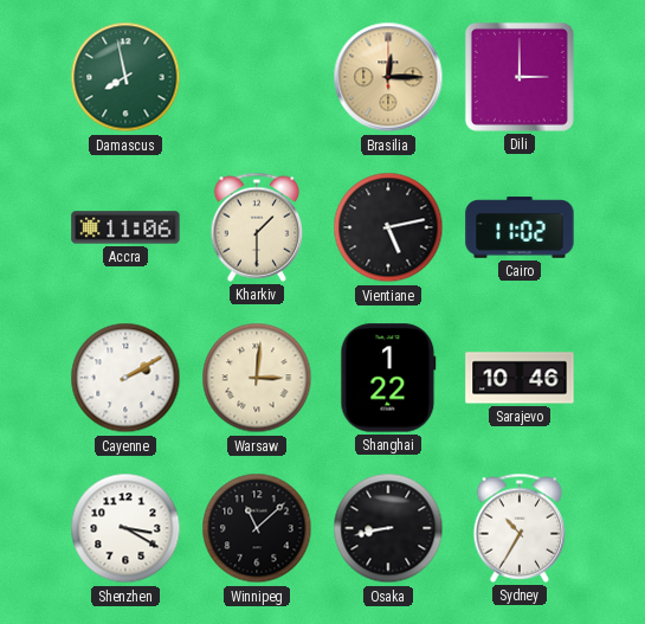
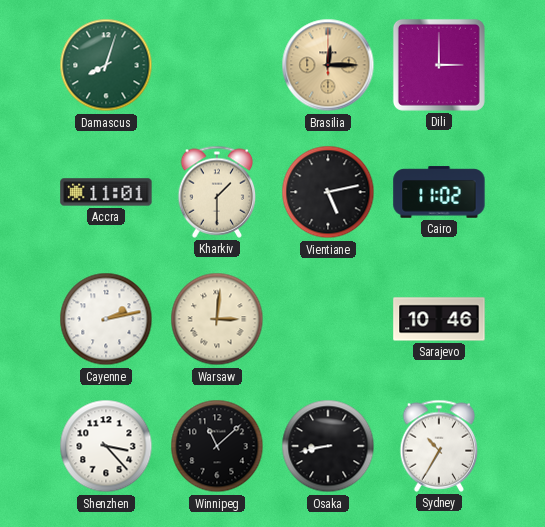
Damascus: 7:58 -> 8:03 (106, 65)
Accra: 11:06 -> 11:01 (106, 192)
Cayenne: 2:10 -> 2:13 (106, 319)
Shanghai: 1:22 -> none (388, 378)
Shenzhen: 3:20 -> 3:23 (106, 446)
